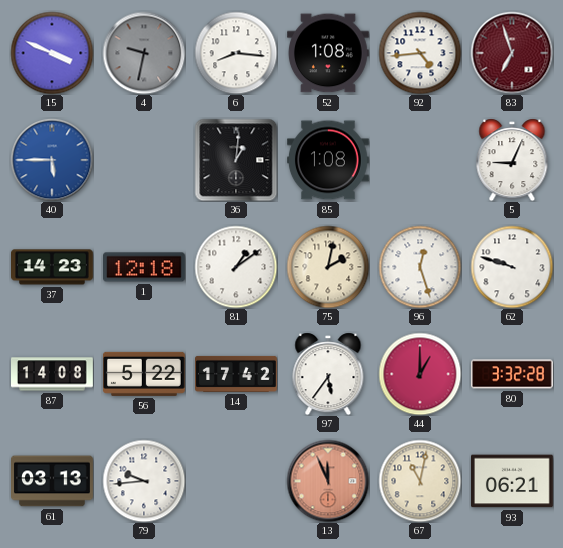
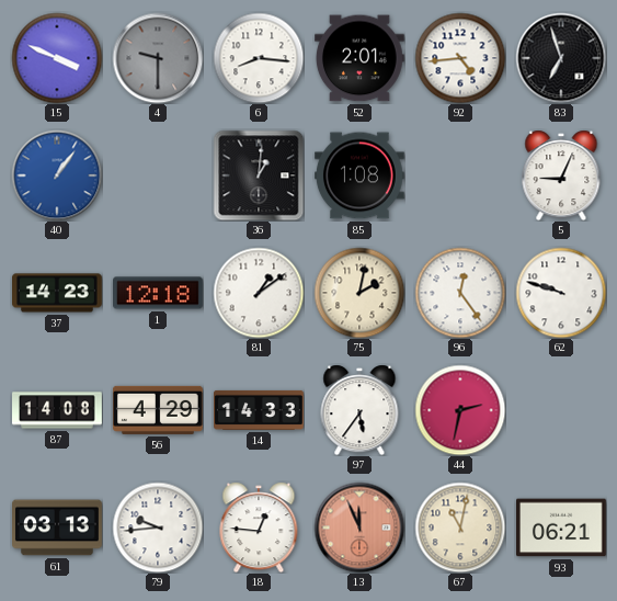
4: 9:32 -> 9:30 (158, 58)
52: 1:08 -> 2:01 (361, 58)
83 dial: burgundy -> black (561, 58)
40: 5:45 -> 1:06 (57, 175)
96: 12:27 -> 12:24 (460, 293)
56: 5:22 -> 4:29 (158, 410)
14: 17:42 -> 14:33 (260, 410)
44: 1:00 -> 2:32 (460, 410)
80: 3:32 -> none (513, 374)
18: none -> 12:46 (259, 528)
